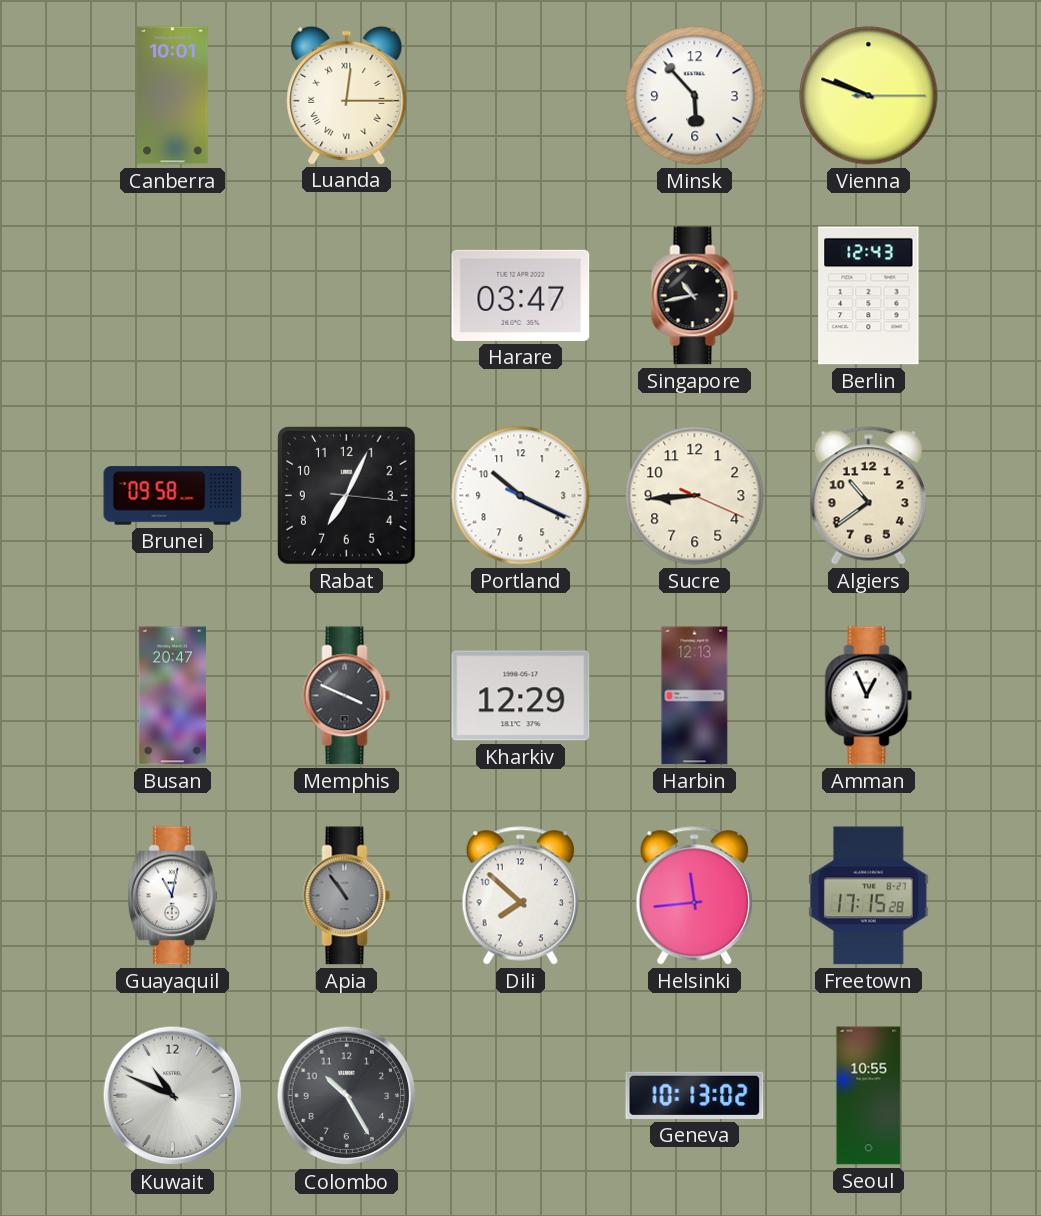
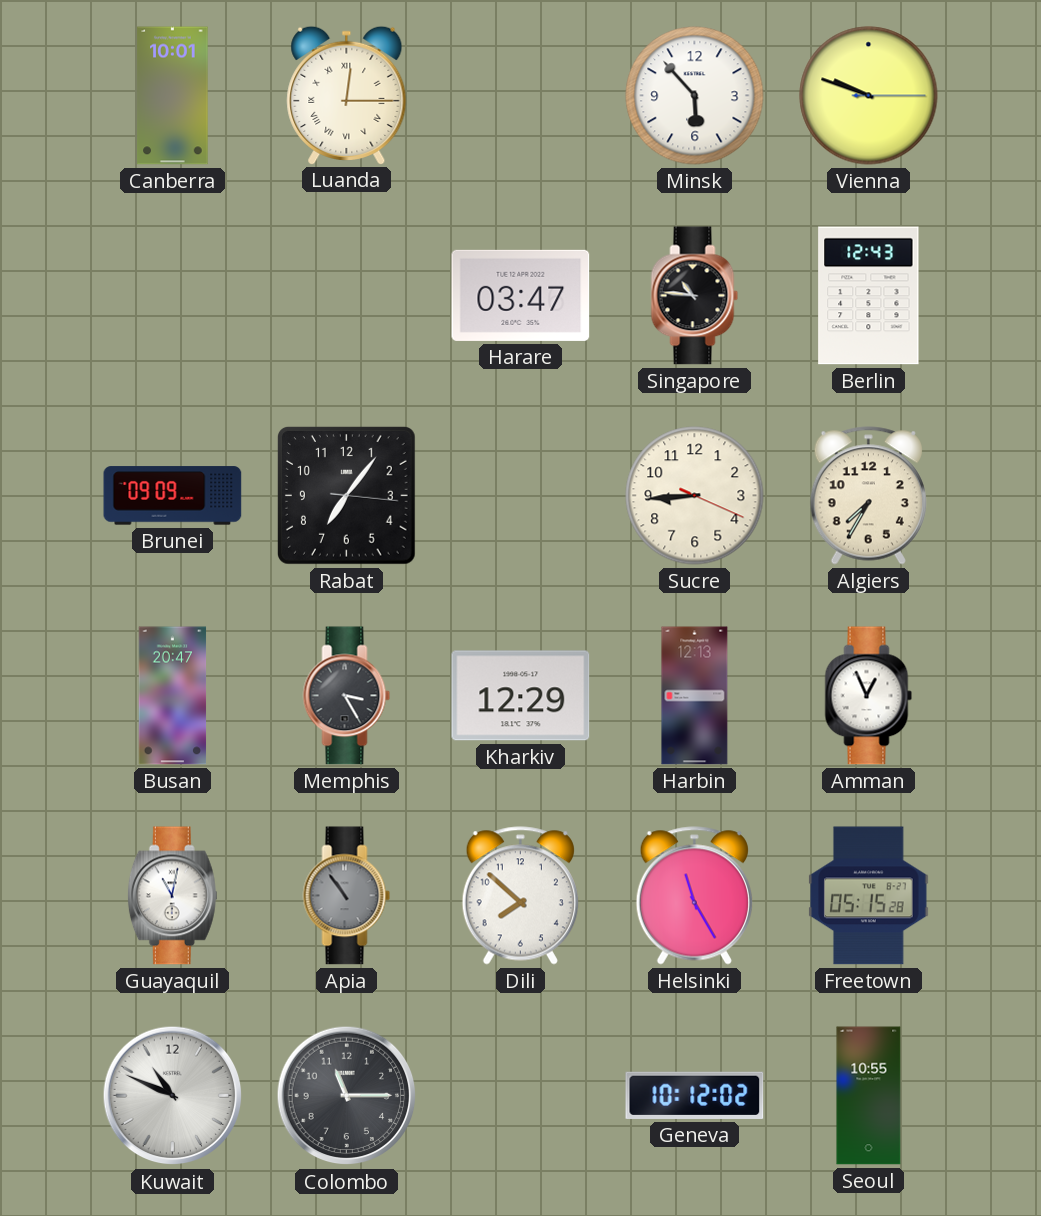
Singapore: 10:43 -> 10:46 (695, 296)
Brunei: 09:58 -> 09:09 (173, 496)
Rabat: 7:04 -> 7:06 (347, 496)
Portland: 10:19 -> none (521, 496)
Algiers: 10:39 -> 7:35 (868, 496)
Memphis: 3:49 -> 3:25 (347, 696)
Helsinki: 11:44 -> 11:25 (694, 896)
Freetown: 17:15 -> 05:15 (869, 896)
Colombo: 10:25 -> 11:15 (347, 1096)
Geneva: 10:13 -> 10:12 (695, 1095)
